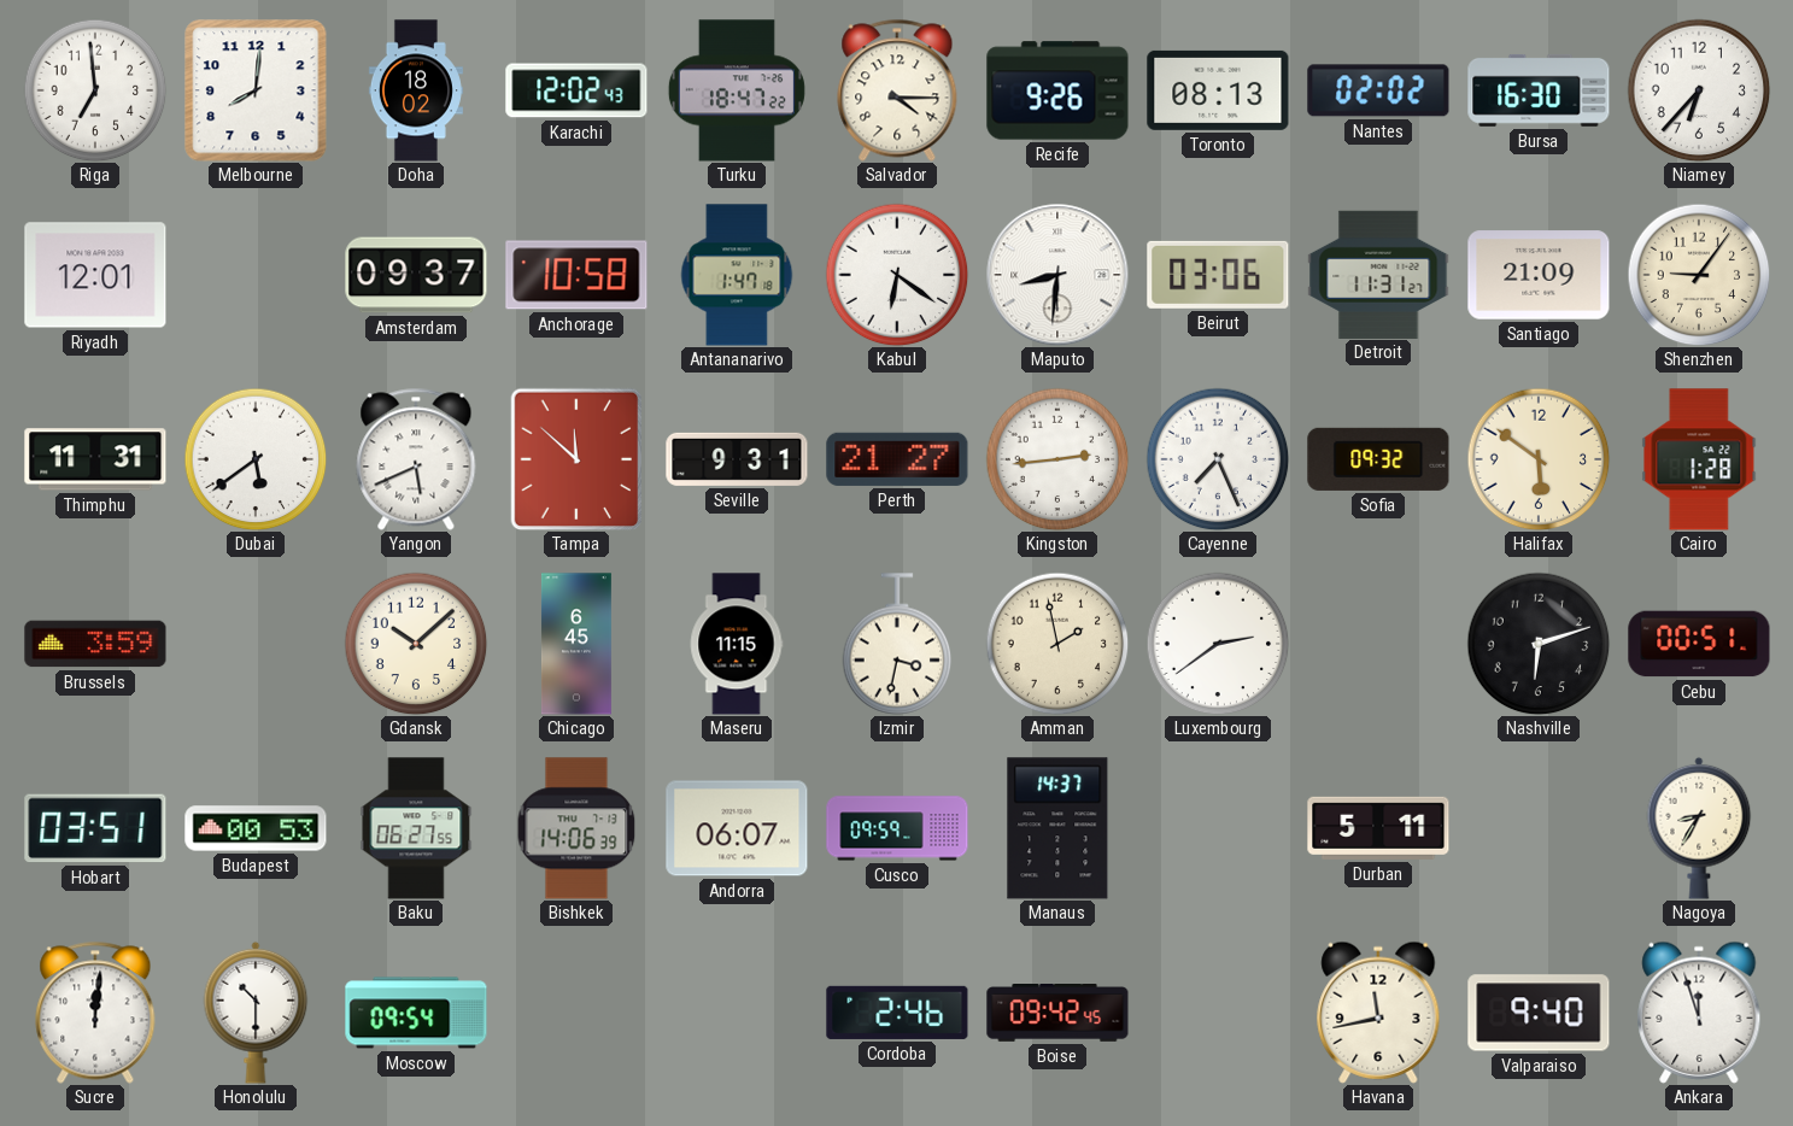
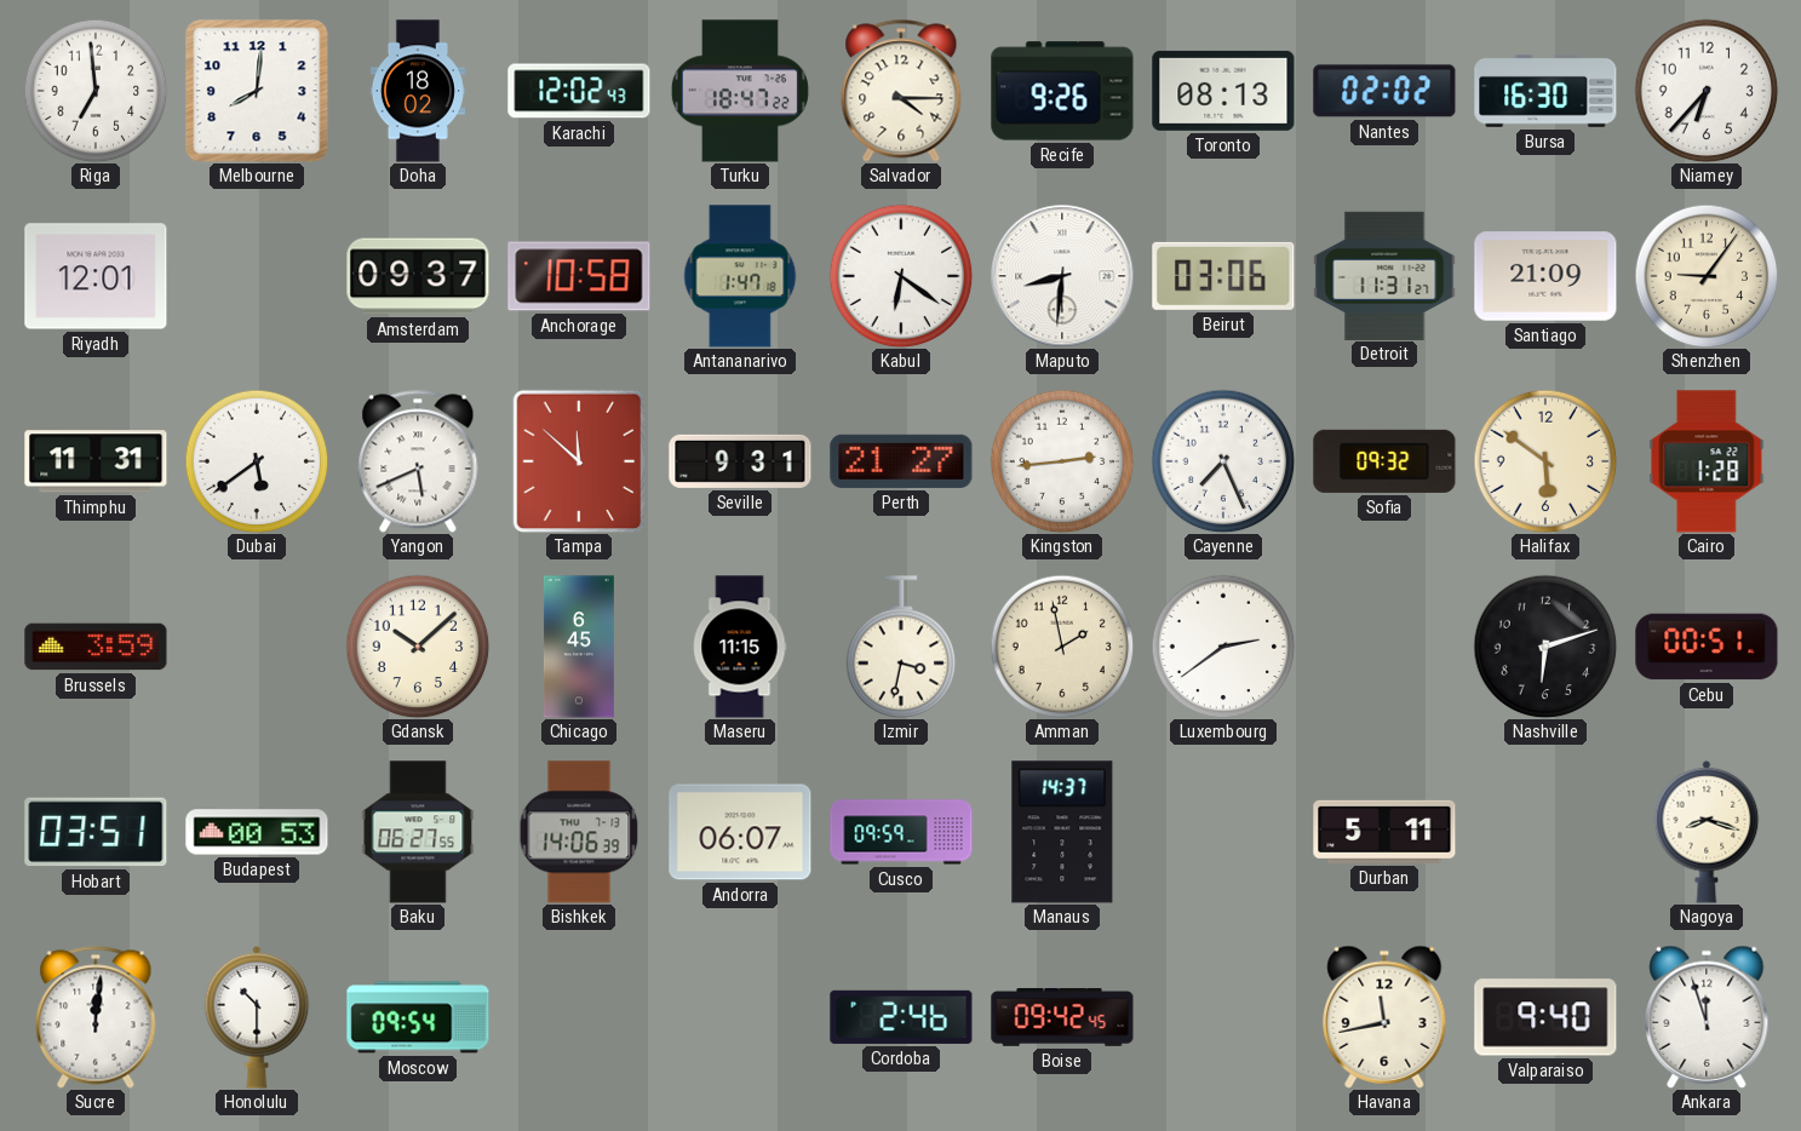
Nagoya: 8:35 -> 8:18 (1707, 832)
